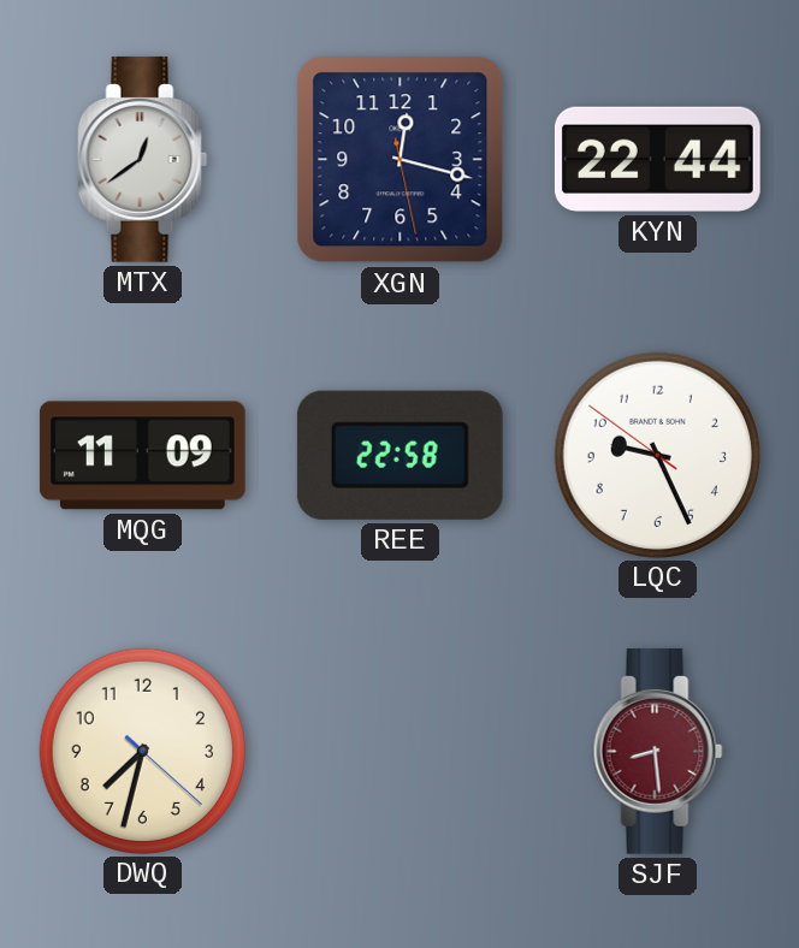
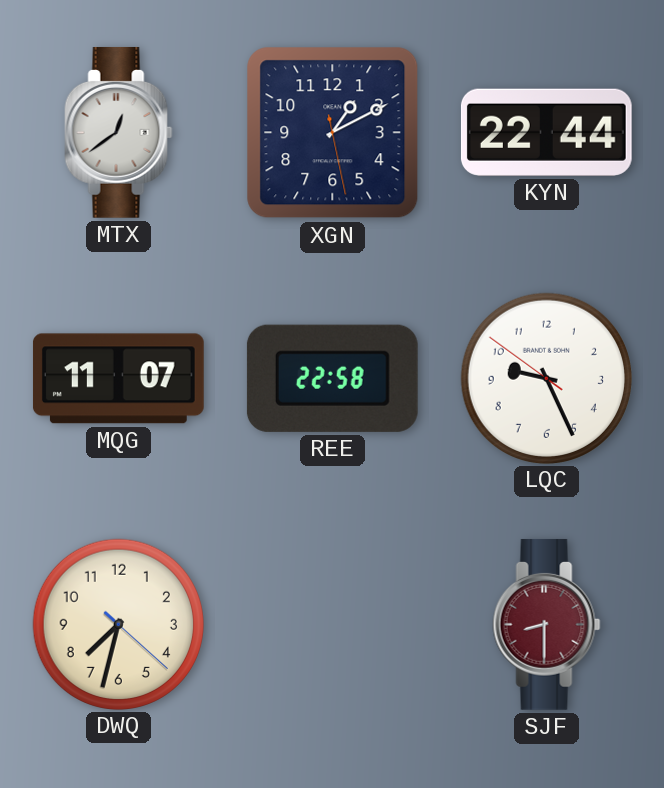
XGN: 12:17 -> 1:10 (333, 133)
MQG: 11:09 -> 11:07 (118, 379)
SJF: 8:29 -> 8:30 (547, 624)
